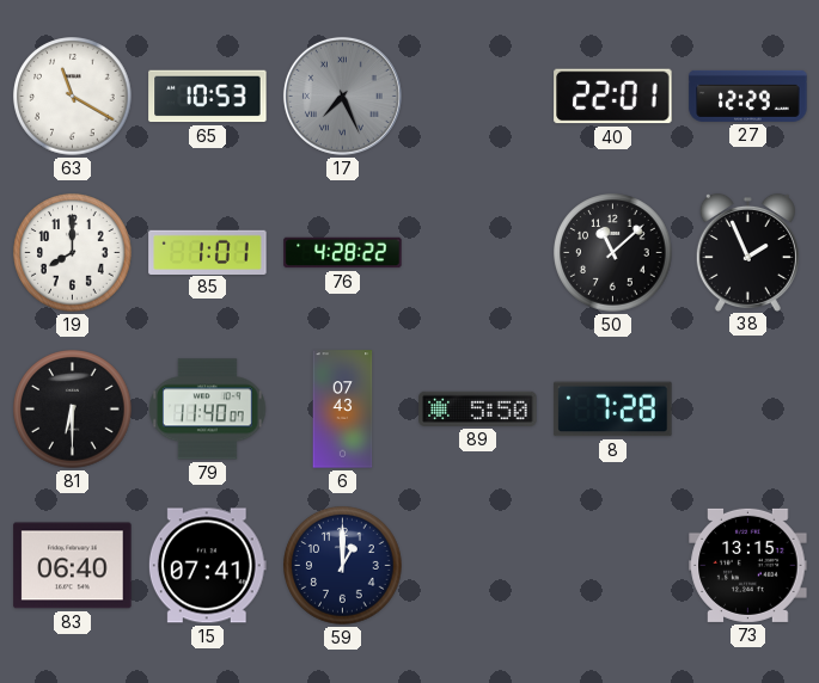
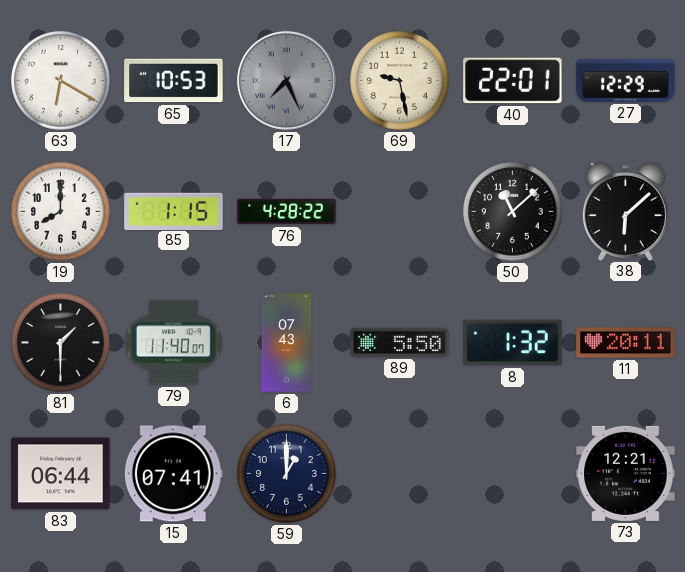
63: 11:20 -> 6:20 (61, 81)
69: none -> 9:28 (400, 81)
85: 1:01 -> 1:15 (174, 211)
38: 1:56 -> 6:08 (625, 211)
81: 6:30 -> 1:30 (61, 343)
8: 7:28 -> 1:32 (513, 343)
11: none -> 20:11 (626, 343)
83: 06:40 -> 06:44 (61, 474)
73: 13:15 -> 12:21 (626, 473)
